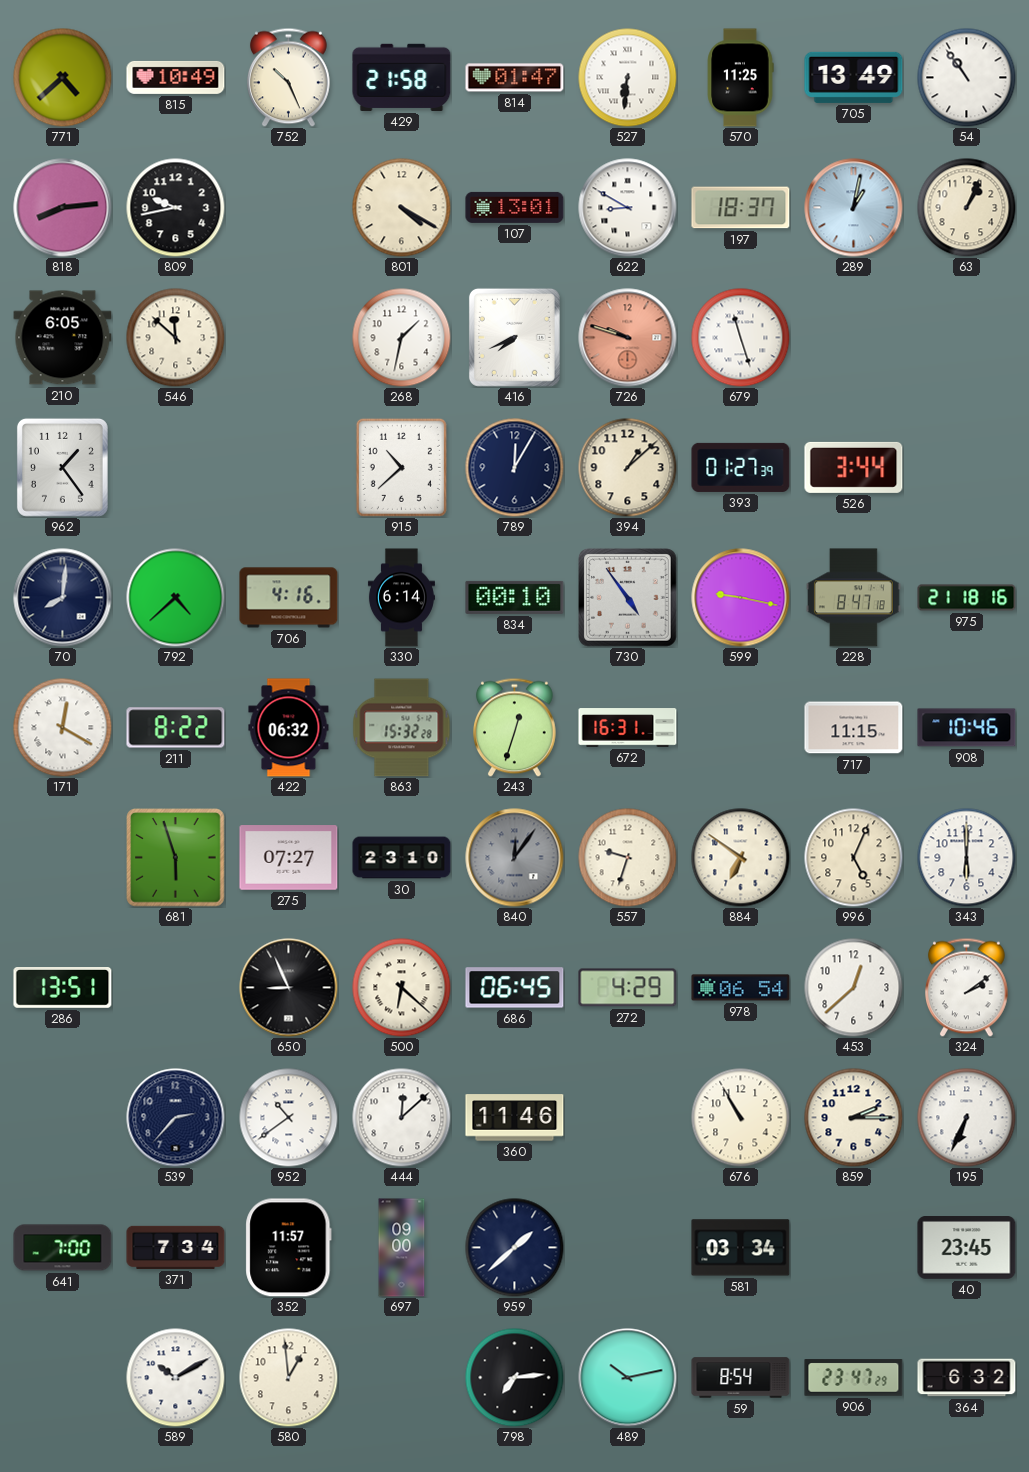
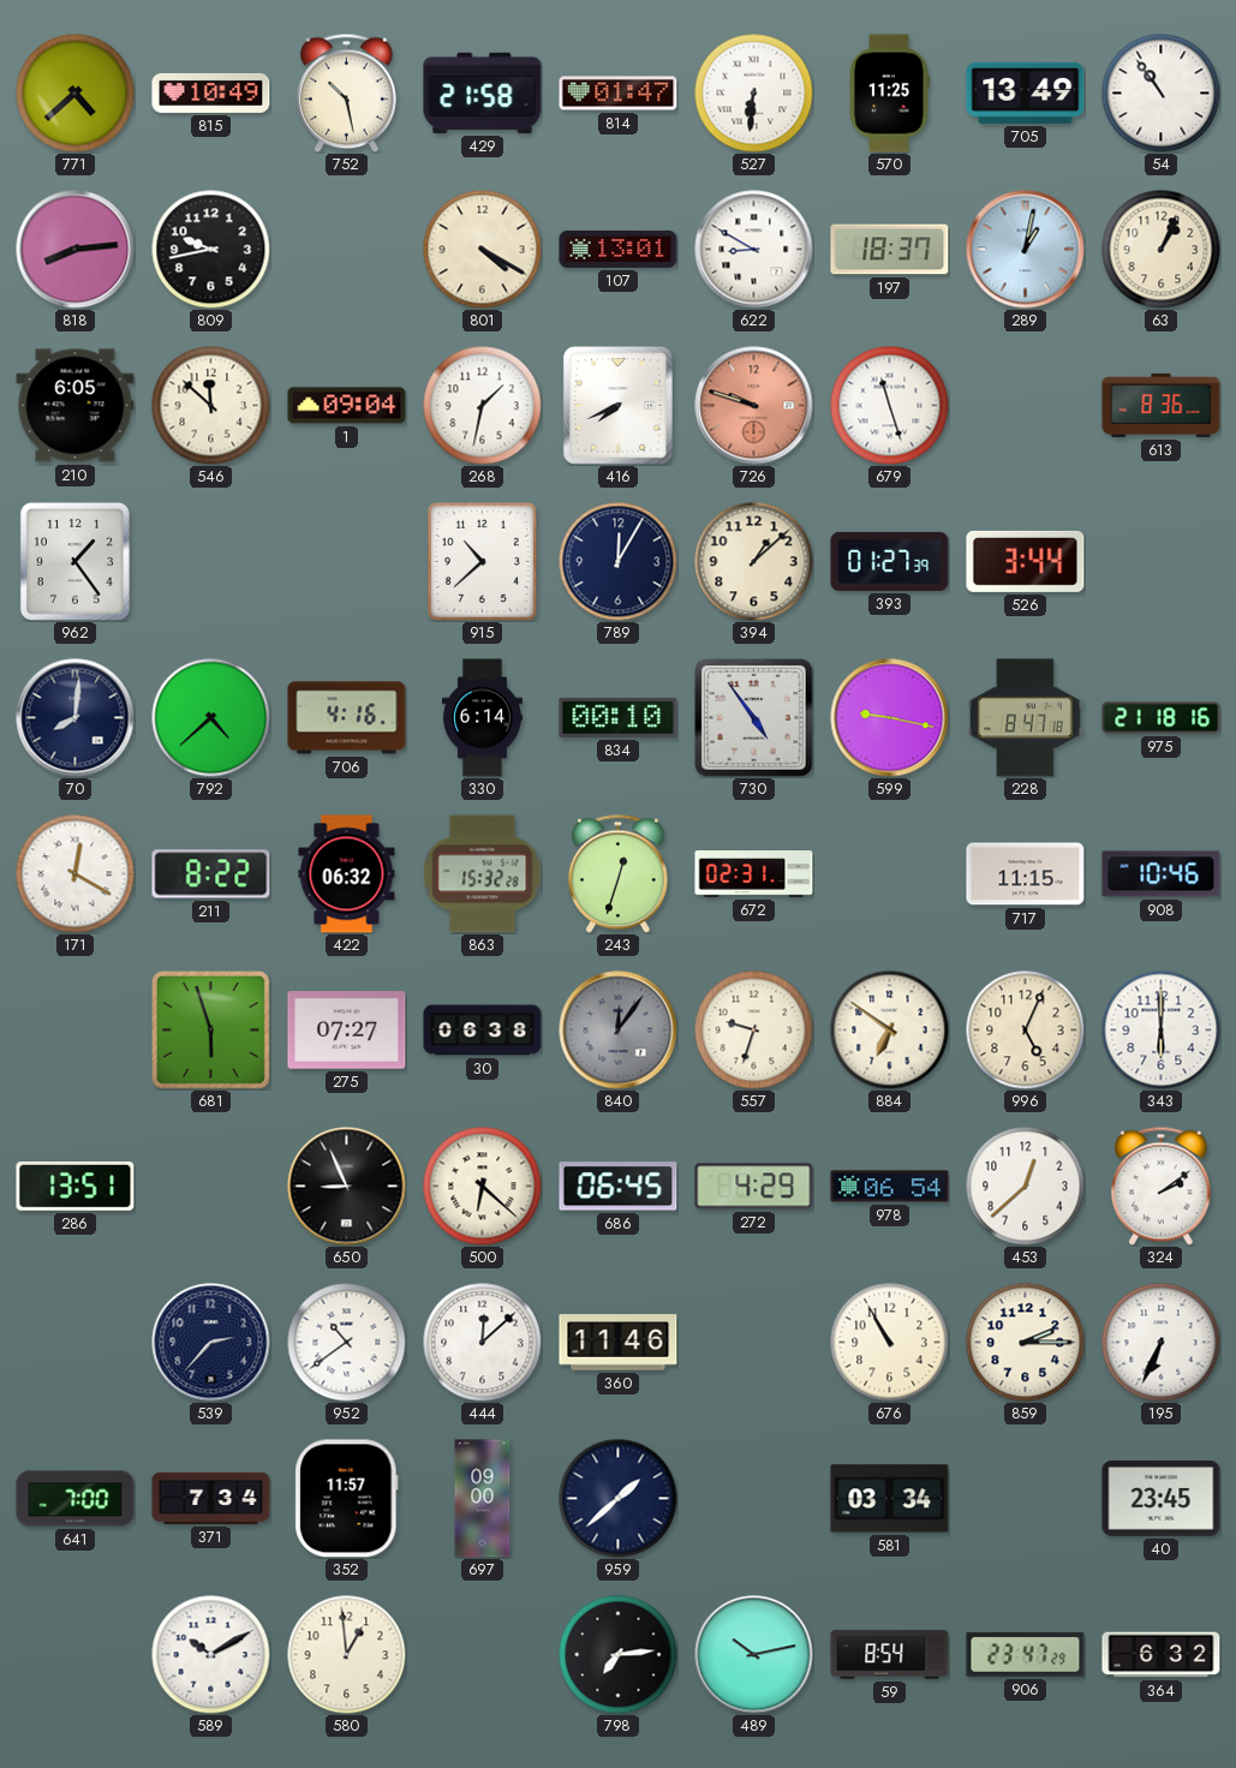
752: 10:26 -> 10:28 (347, 92)
1: none -> 09:04 (347, 406)
613: none -> 8:36 (1162, 405)
672: 16:31 -> 02:31 (754, 874)
30: 23:10 -> 06:38 (483, 1031)
